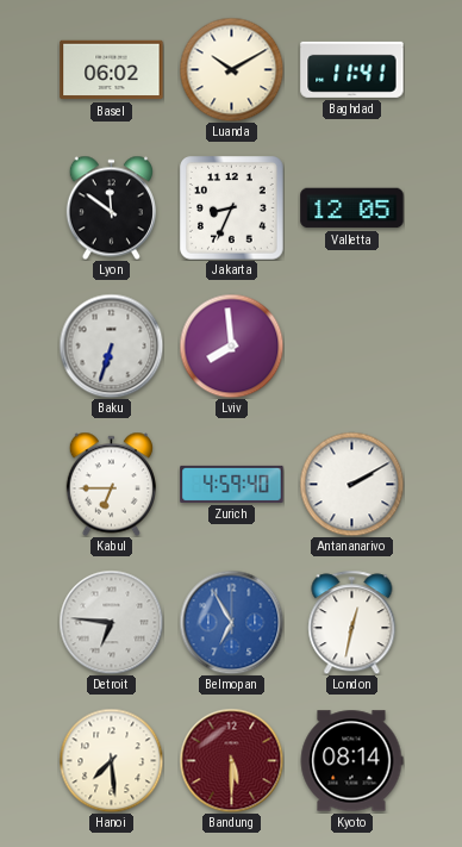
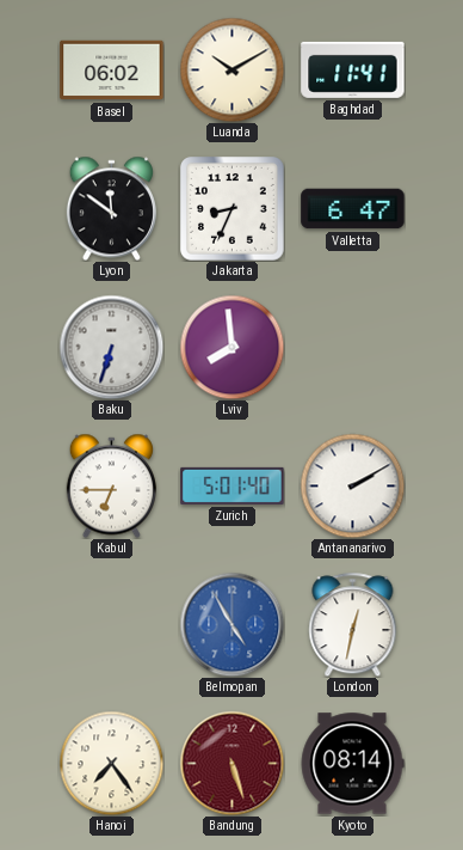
Valletta: 12:05 -> 6:47 (353, 209)
Zurich: 4:59 -> 5:01 (233, 485)
Detroit: 6:46 -> none (111, 622)
Belmopan: 6:55 -> 4:55 (231, 624)
Hanoi: 7:29 -> 7:24 (111, 763)
Bandung: 5:30 -> 5:27 (231, 763)
